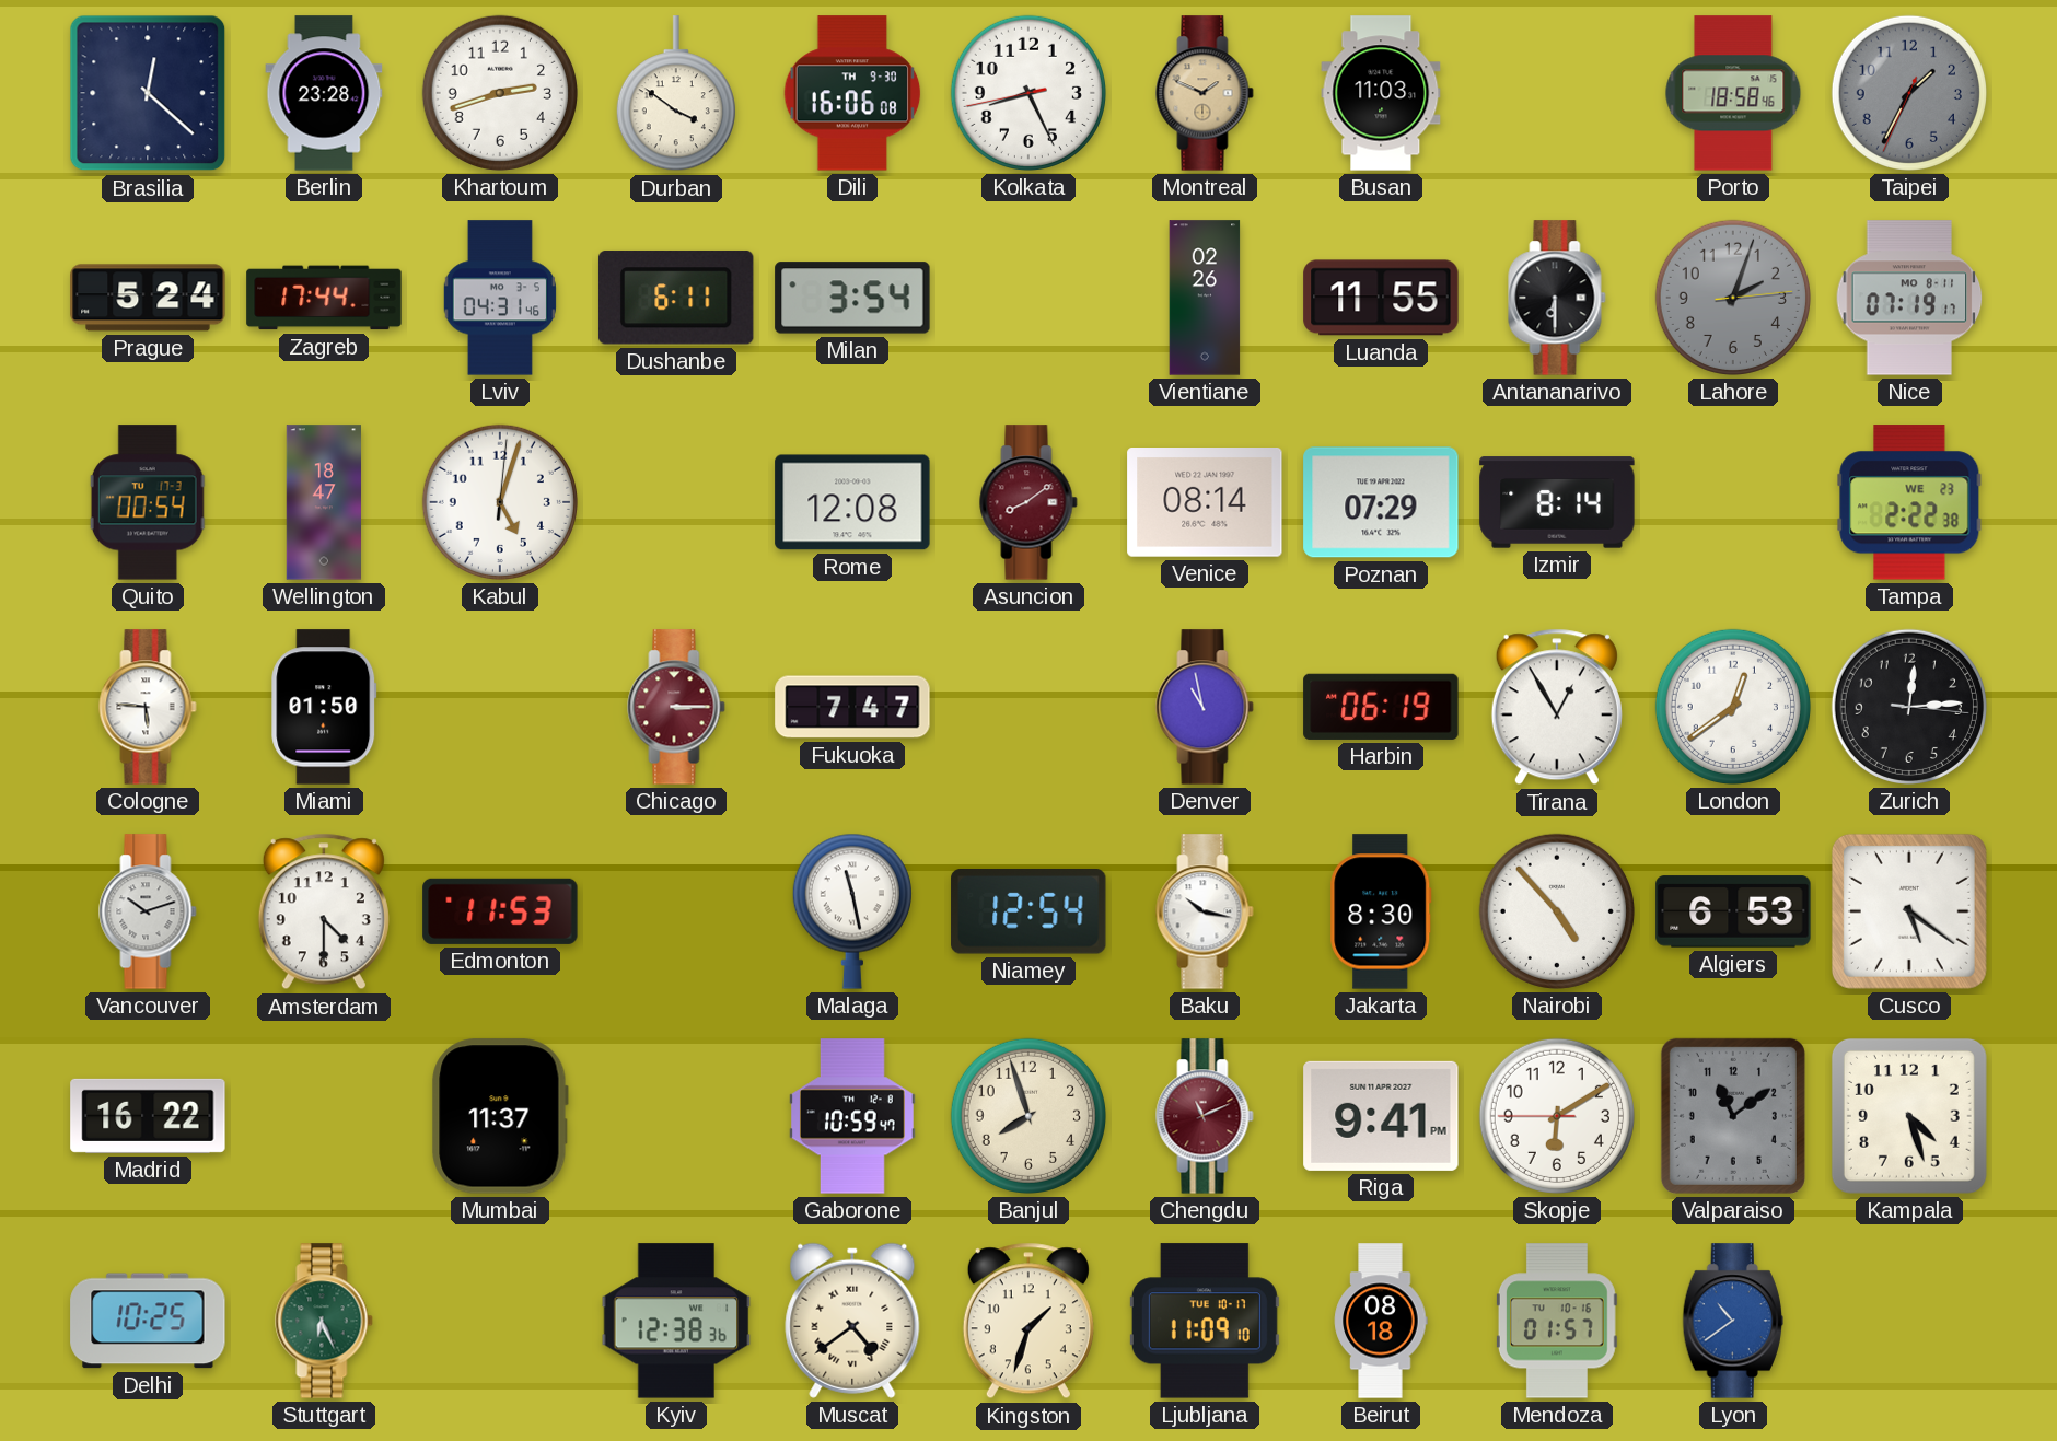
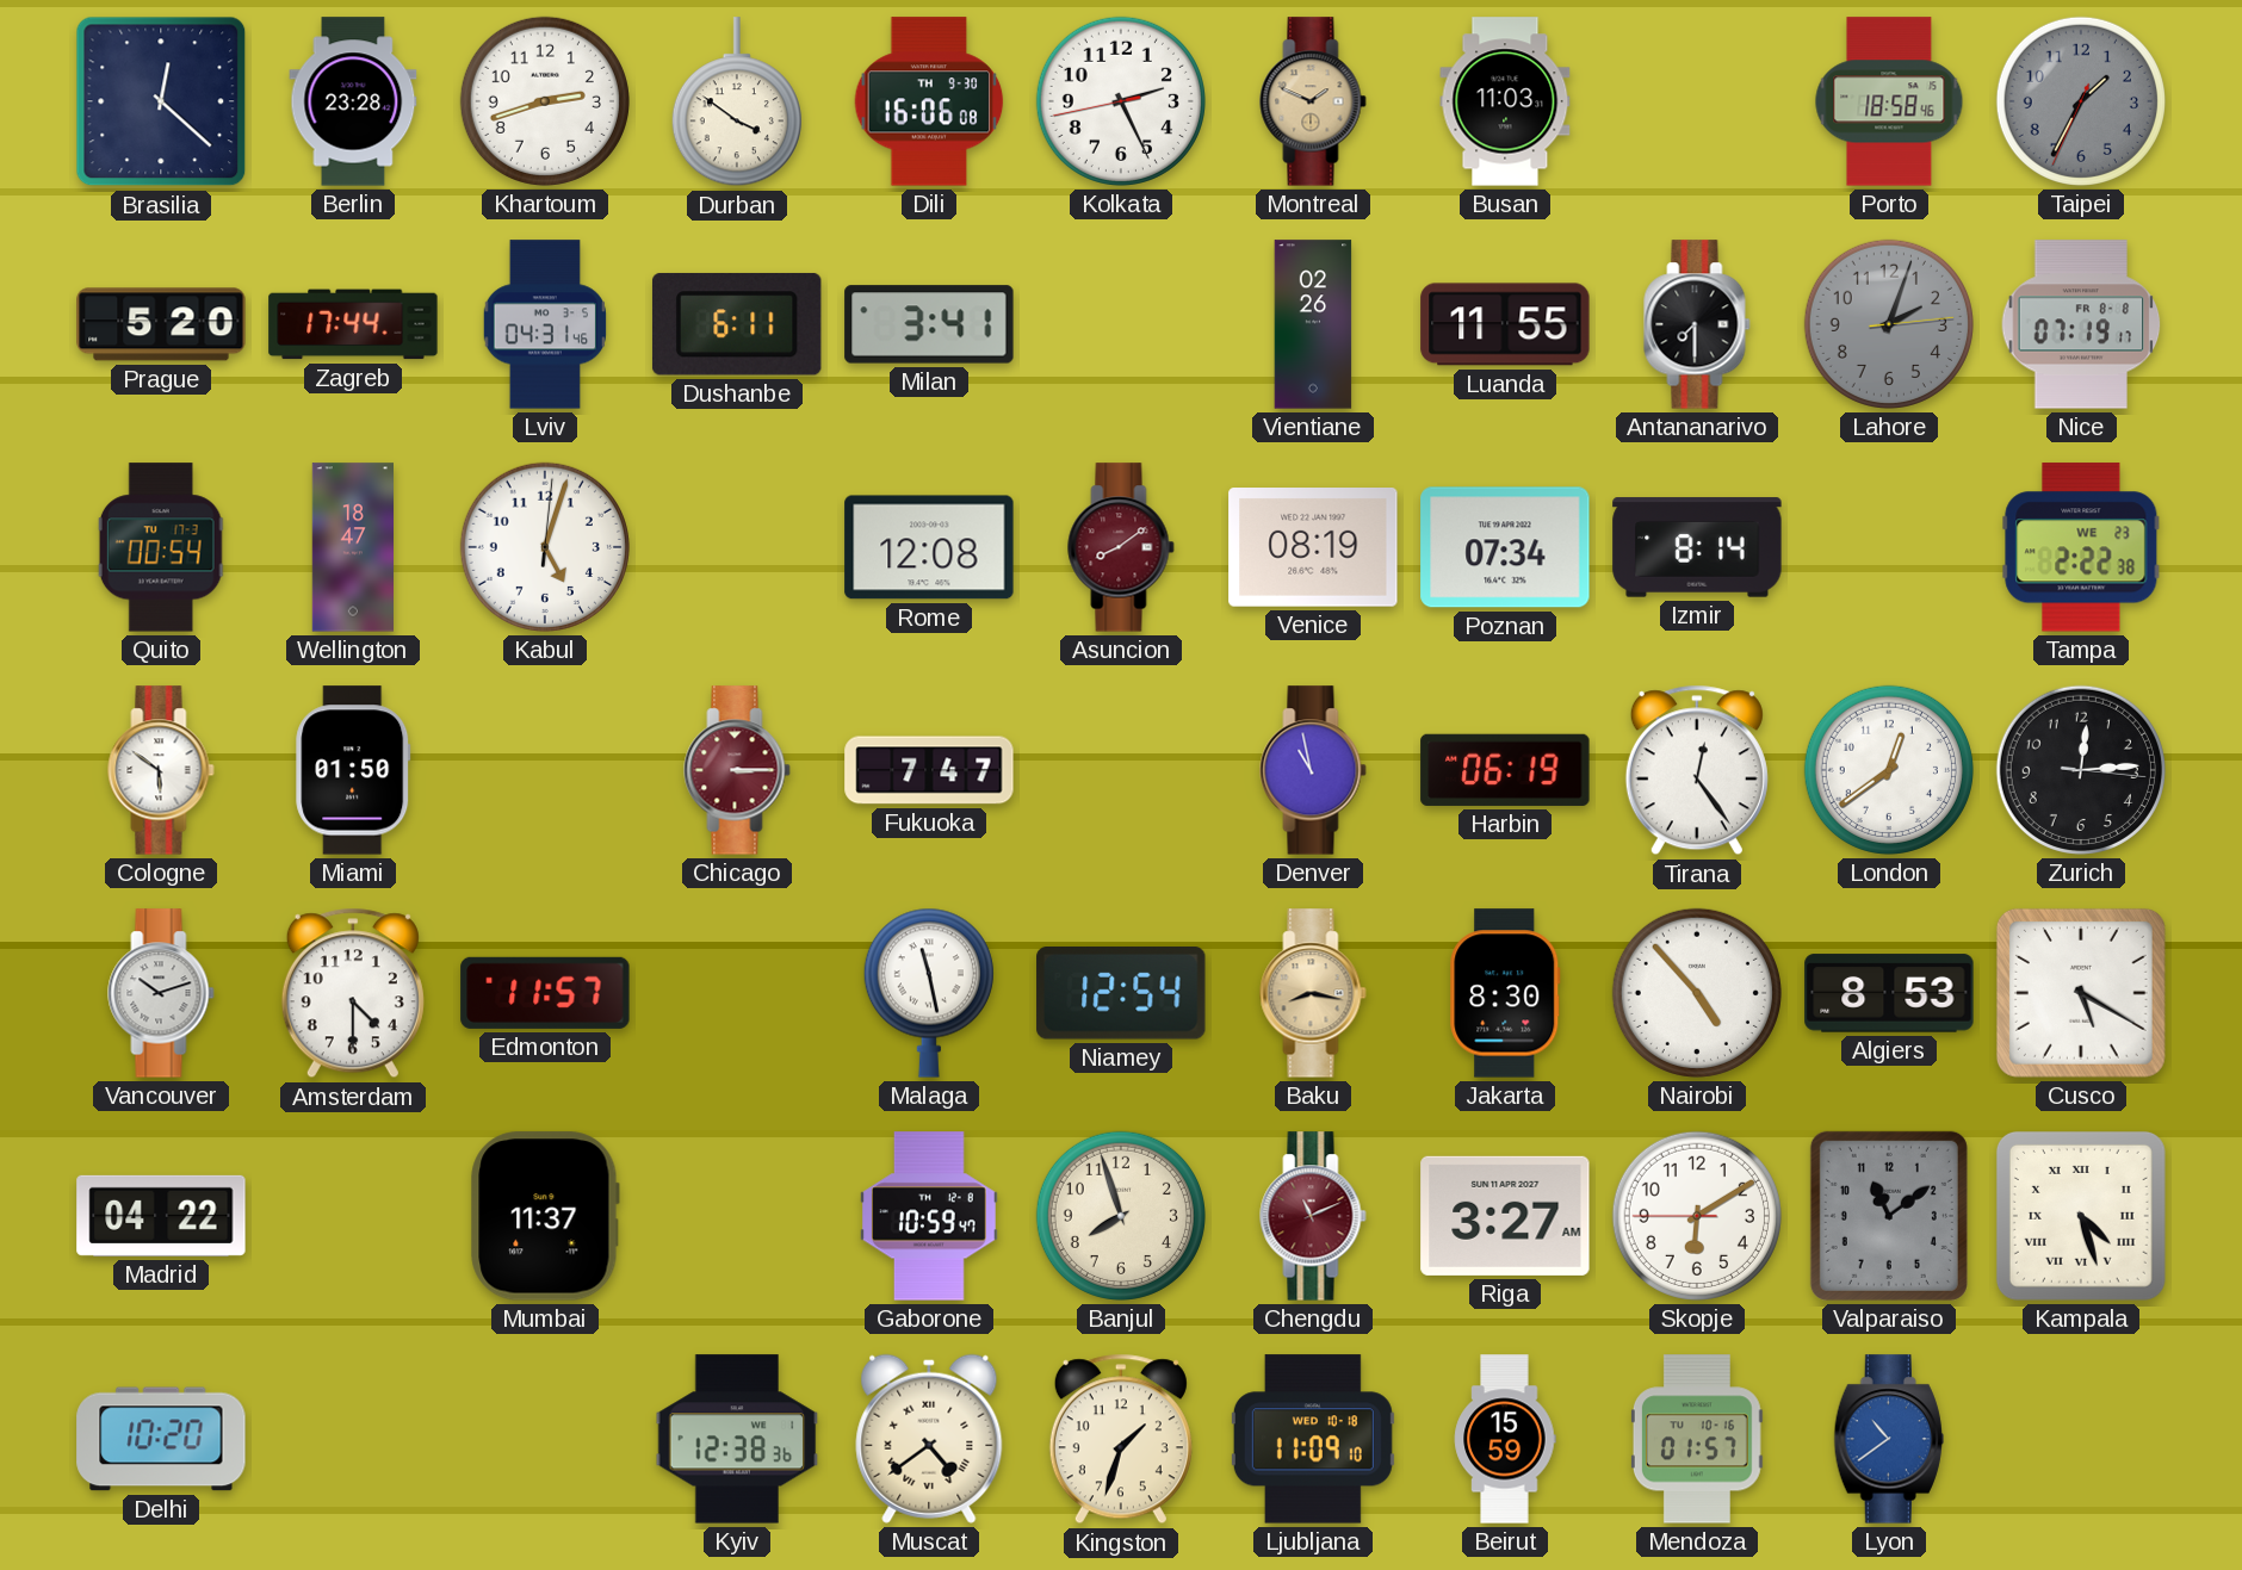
Kolkata: 8:25 -> 2:25 (1121, 101)
Prague: 5:24 -> 5:20 (161, 324)
Milan: 3:54 -> 3:41 (929, 324)
Antananarivo: 6:30 -> 7:30 (1697, 324)
Nice date: MO 8-11 -> FR 8-8 (2081, 324)
Venice: 08:14 -> 08:19 (1313, 548)
Poznan: 07:29 -> 07:34 (1505, 547)
Cologne: 5:46 -> 5:51 (161, 770)
Tirana: 12:55 -> 12:24 (1697, 770)
Edmonton: 11:53 -> 11:57 (545, 993)
Baku: 10:17 -> 8:17 (1313, 993)
Baku dial: white -> champagne (1313, 993)
Algiers: 6:53 -> 8:53 (1889, 993)
Cusco: 5:21 -> 5:20 (2081, 993)
Madrid: 16:22 -> 04:22 (161, 1216)
Riga: 9:41 -> 3:27 (1505, 1216)
Kampala numerals: Arabic -> Roman (2081, 1216)
Delhi: 10:25 -> 10:20 (161, 1439)
Stuttgart: 6:26 -> none (324, 1321)
Ljubljana date: TUE 10-17 -> WED 10-18 (1313, 1439)
Beirut: 08:18 -> 15:59 (1505, 1439)
